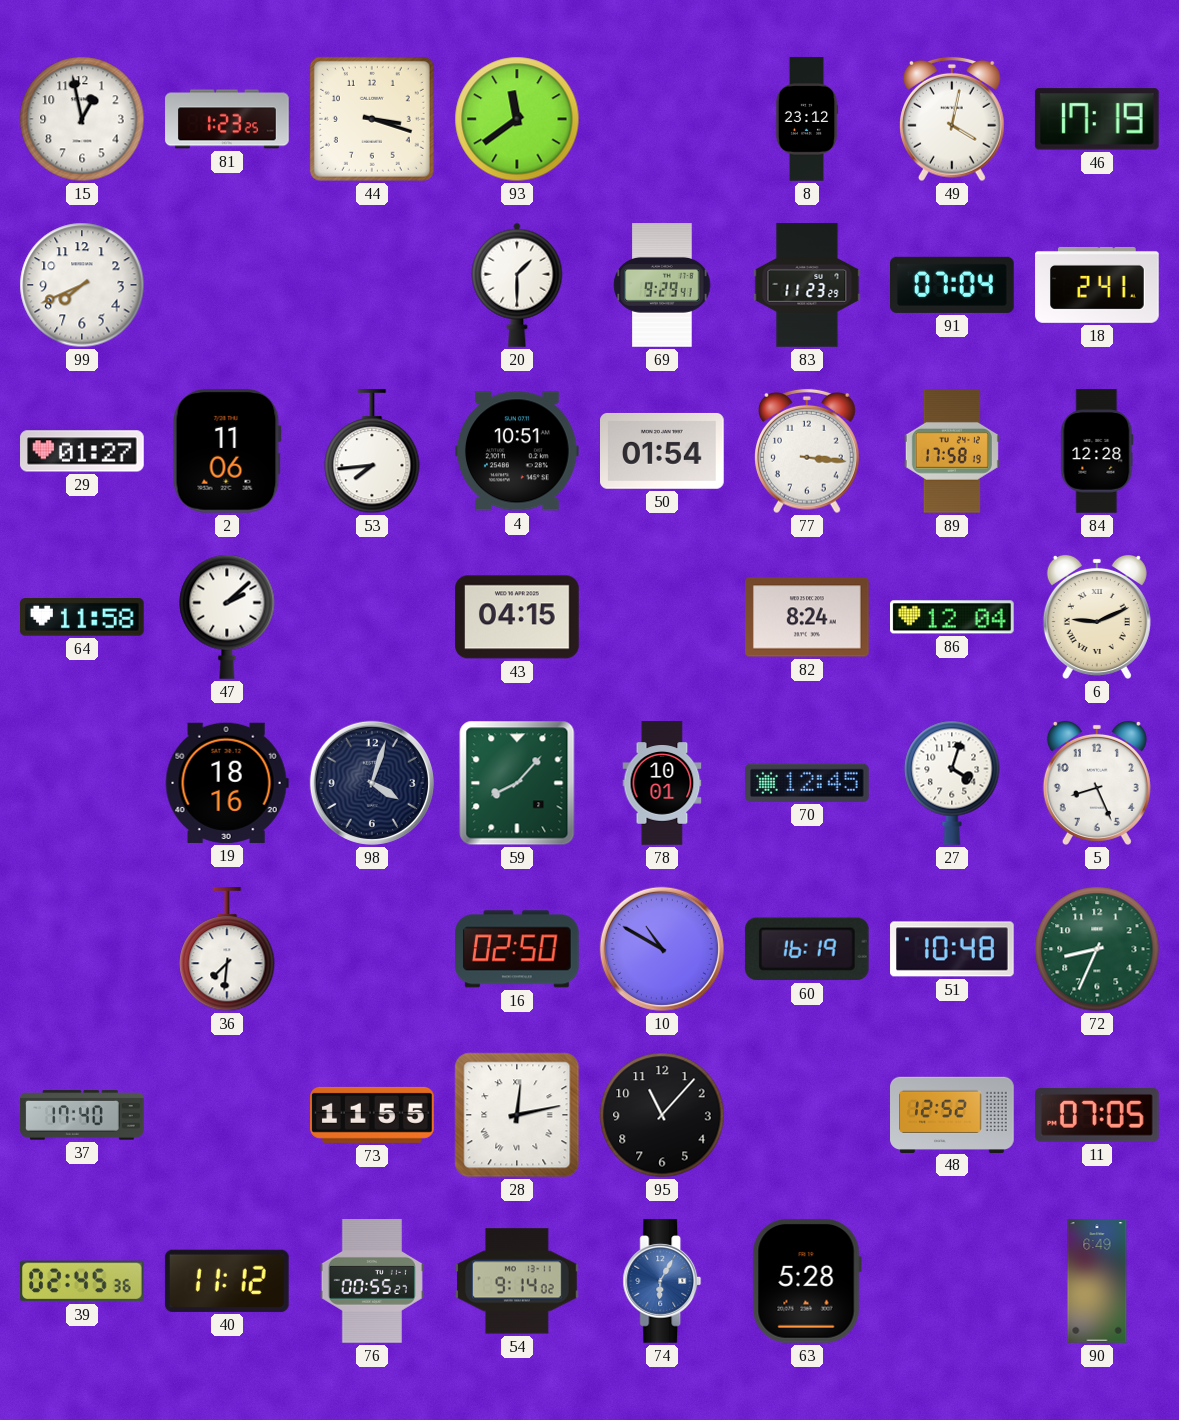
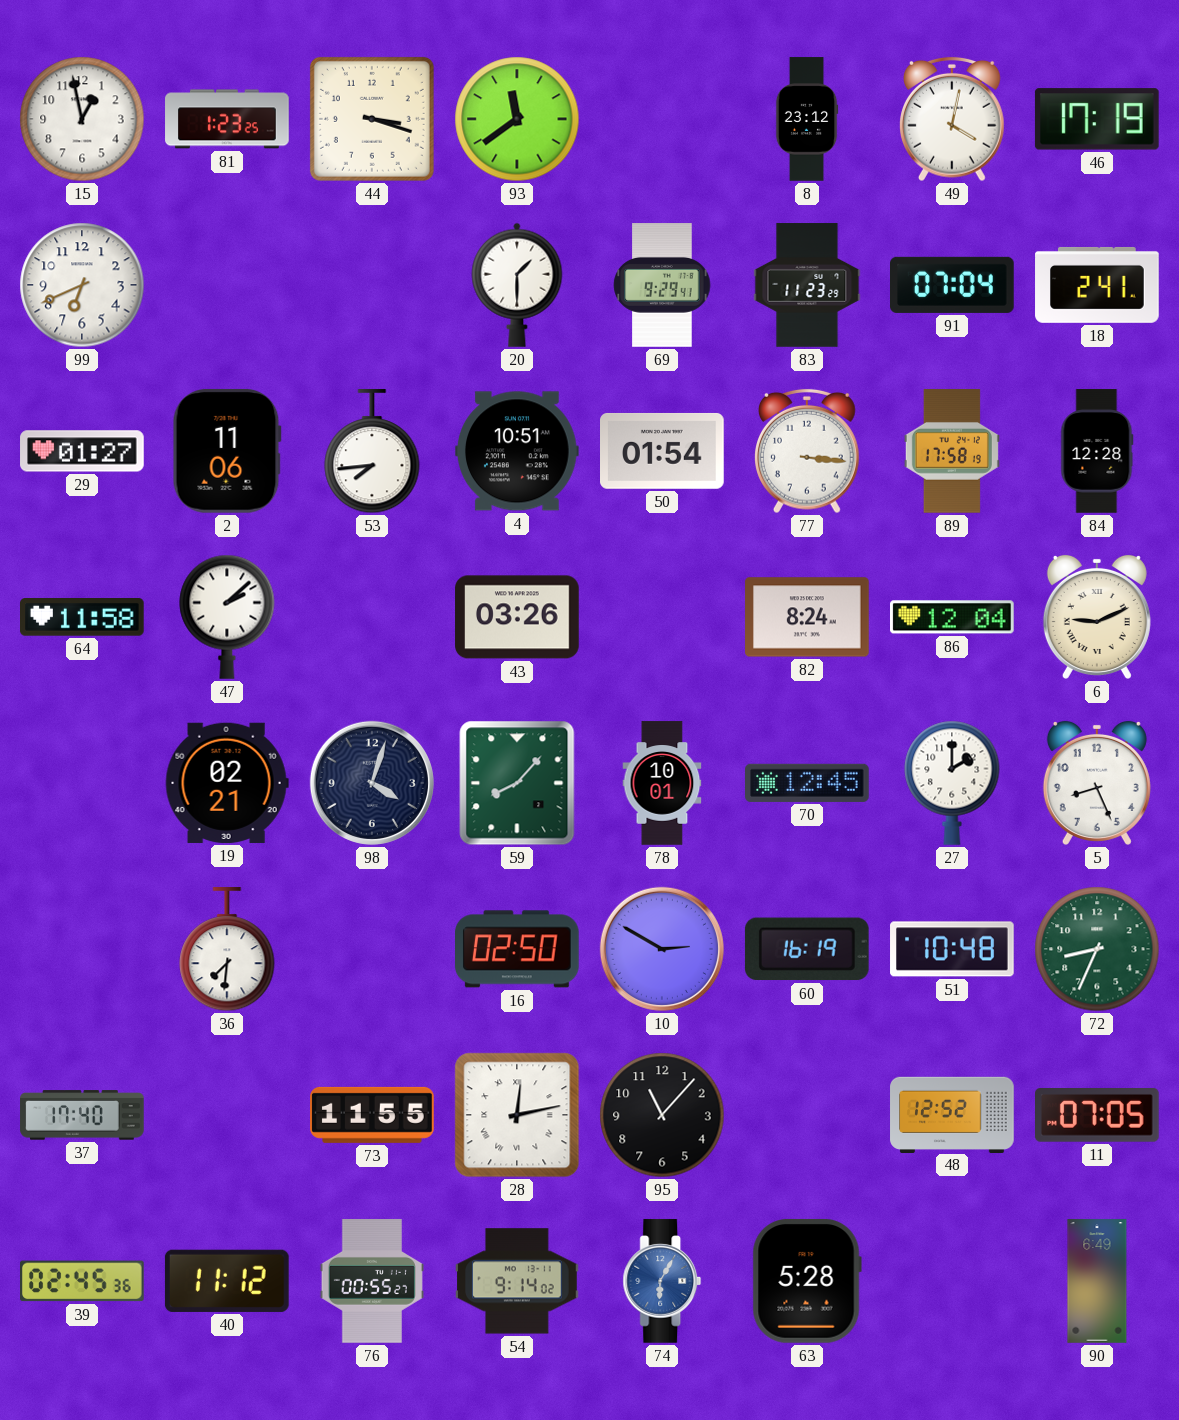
99: 7:41 -> 6:41 (82, 285)
43: 04:15 -> 03:26 (517, 617)
19: 18:16 -> 02:21 (227, 783)
27: 4:03 -> 2:00 (952, 783)
10: 10:50 -> 2:50 (662, 949)
